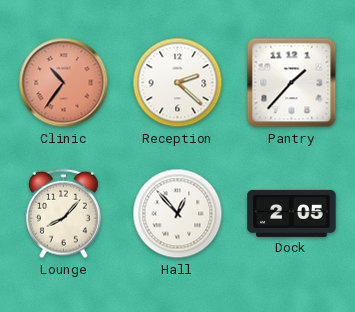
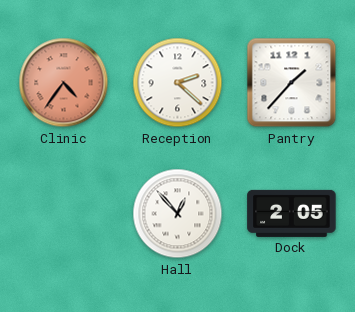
Clinic: 10:36 -> 4:36 (64, 83)
Lounge: 8:07 -> none (63, 214)
